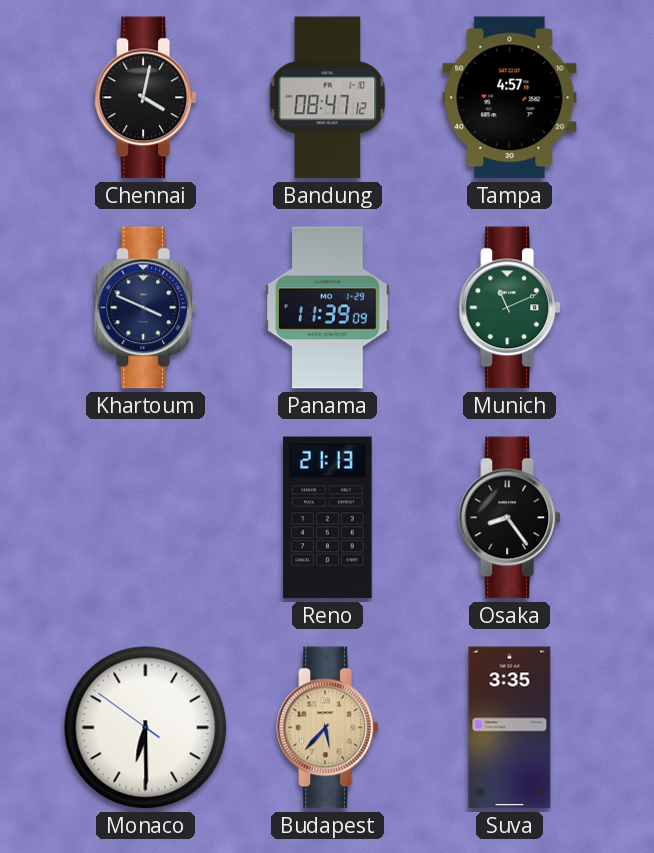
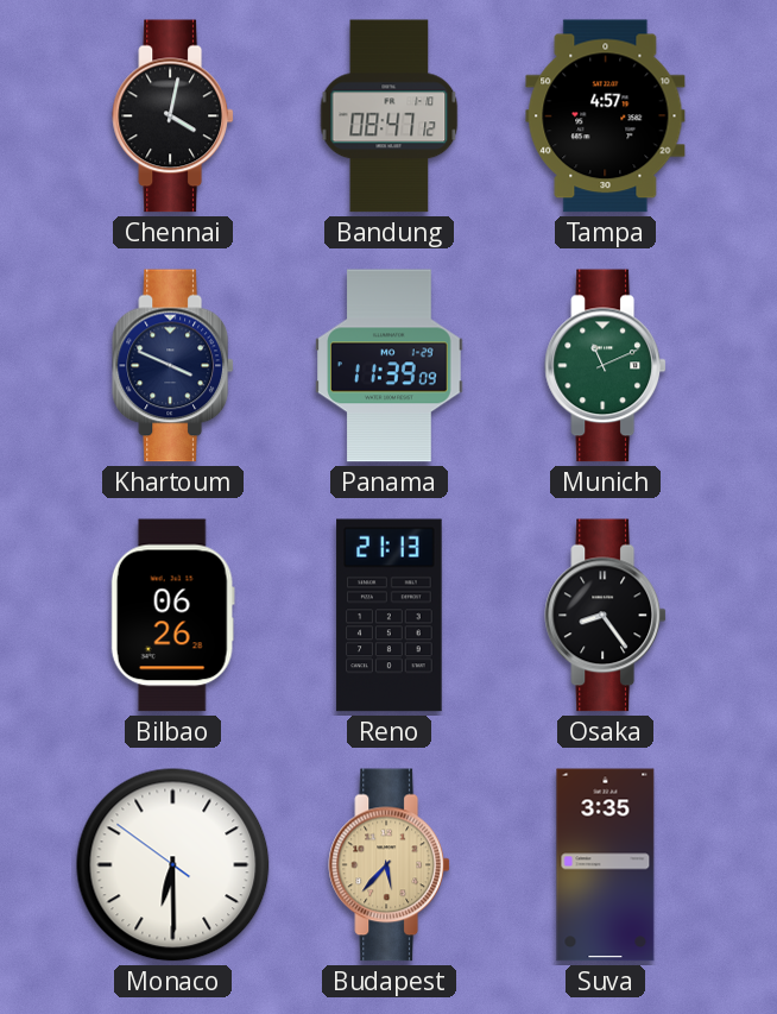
Bilbao: none -> 06:26 (172, 616)
